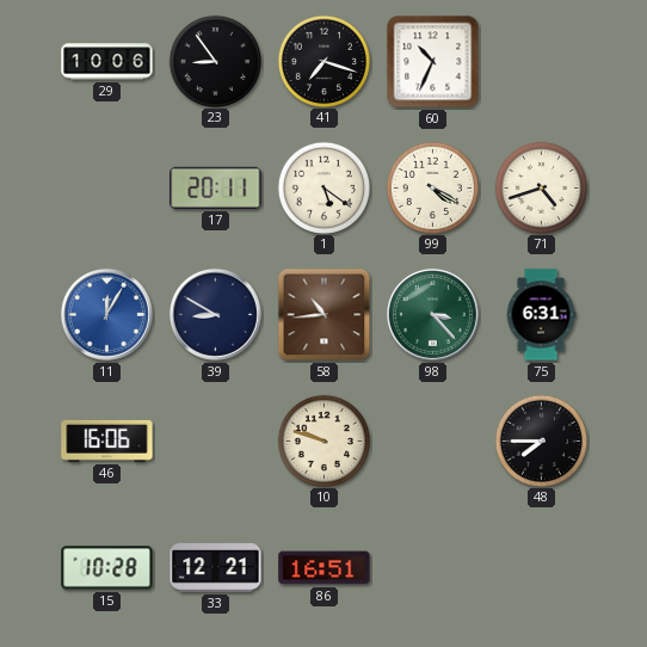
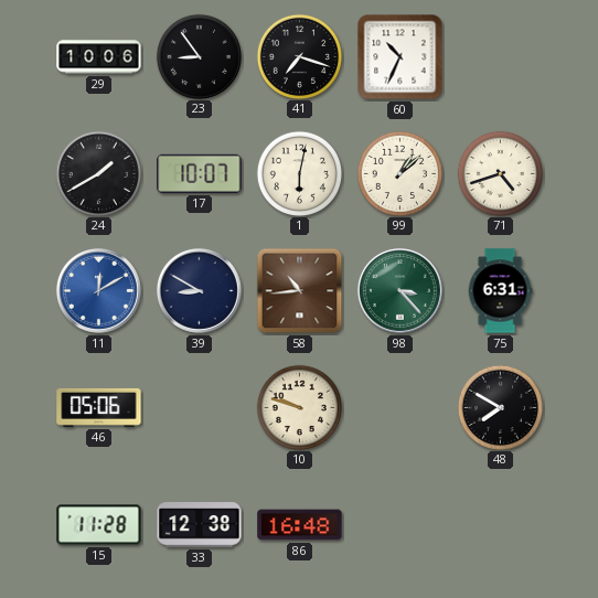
24: none -> 1:40 (98, 173)
17: 20:11 -> 10:07 (200, 173)
1: 5:21 -> 6:02 (299, 173)
99: 4:20 -> 1:08 (399, 173)
11: 12:05 -> 12:10 (98, 290)
46: 16:06 -> 05:06 (99, 407)
48: 7:45 -> 7:50 (500, 407)
15: 10:28 -> 11:28 (99, 525)
33: 12:21 -> 12:38 (200, 525)
86: 16:51 -> 16:48 (300, 525)
